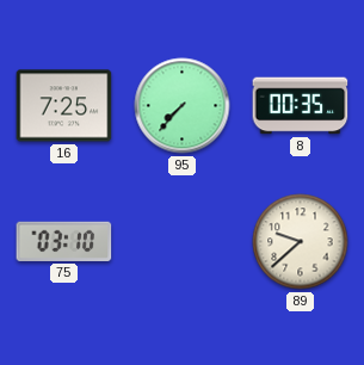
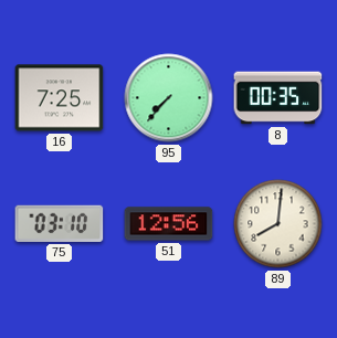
51: none -> 12:56 (169, 224)
89: 9:38 -> 8:01 (278, 224)
